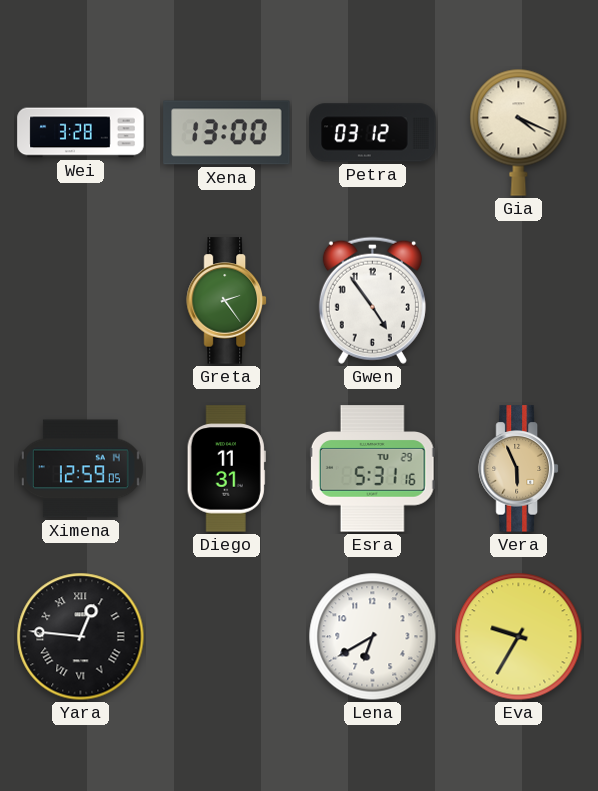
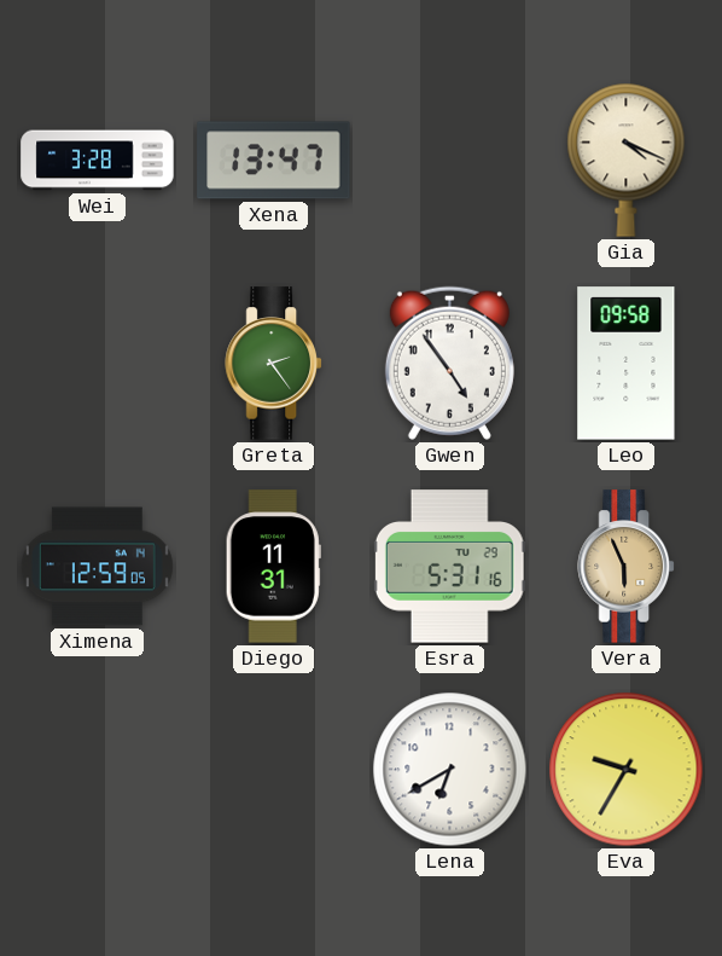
Xena: 13:00 -> 13:47 (274, 161)
Petra: 03:12 -> none (373, 133)
Leo: none -> 09:58 (627, 364)
Yara: 12:46 -> none (81, 637)
